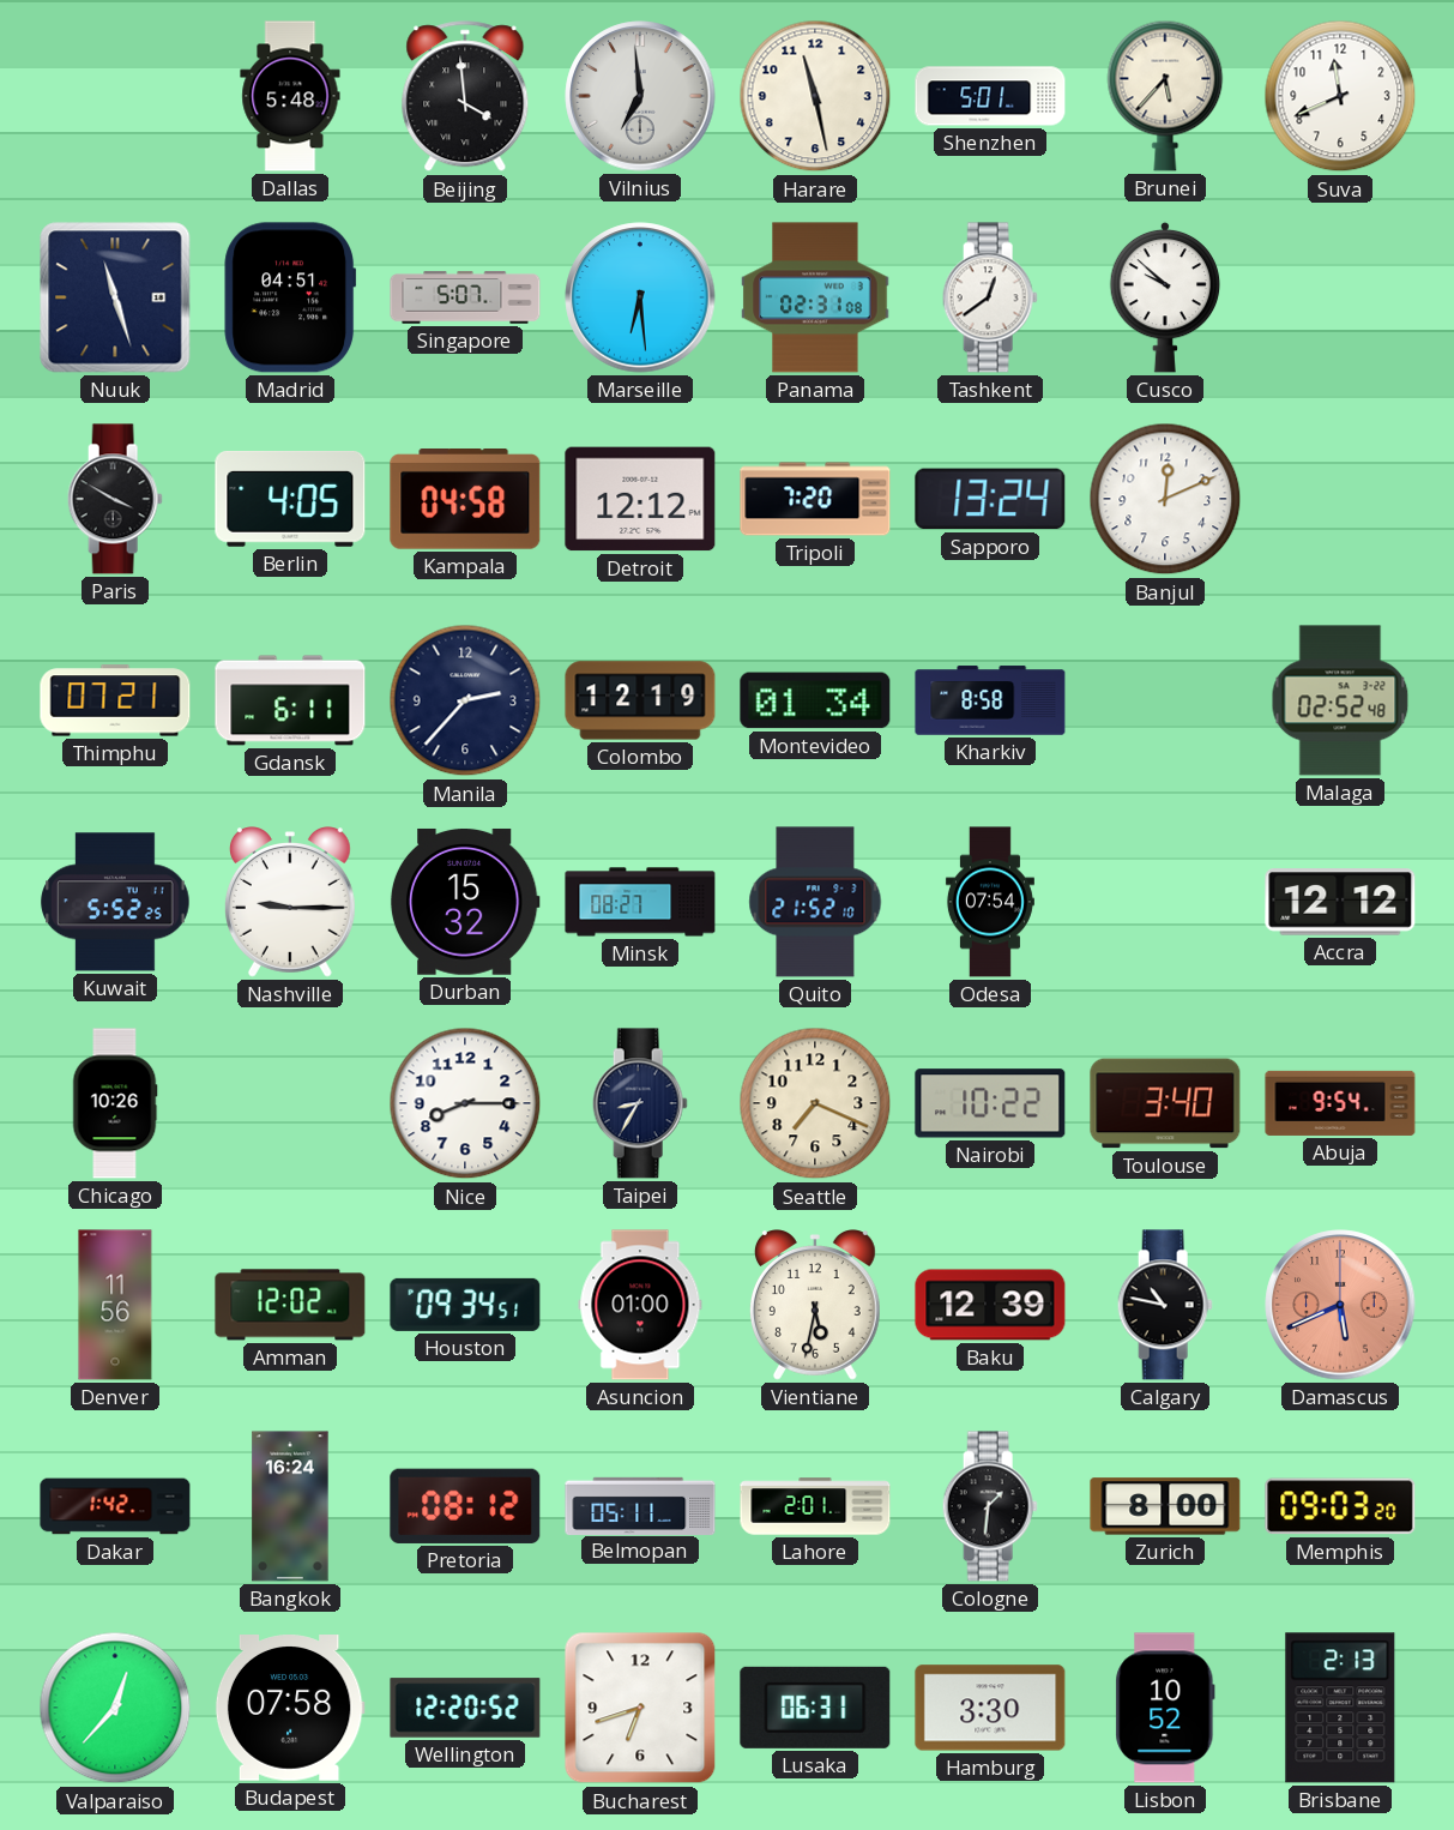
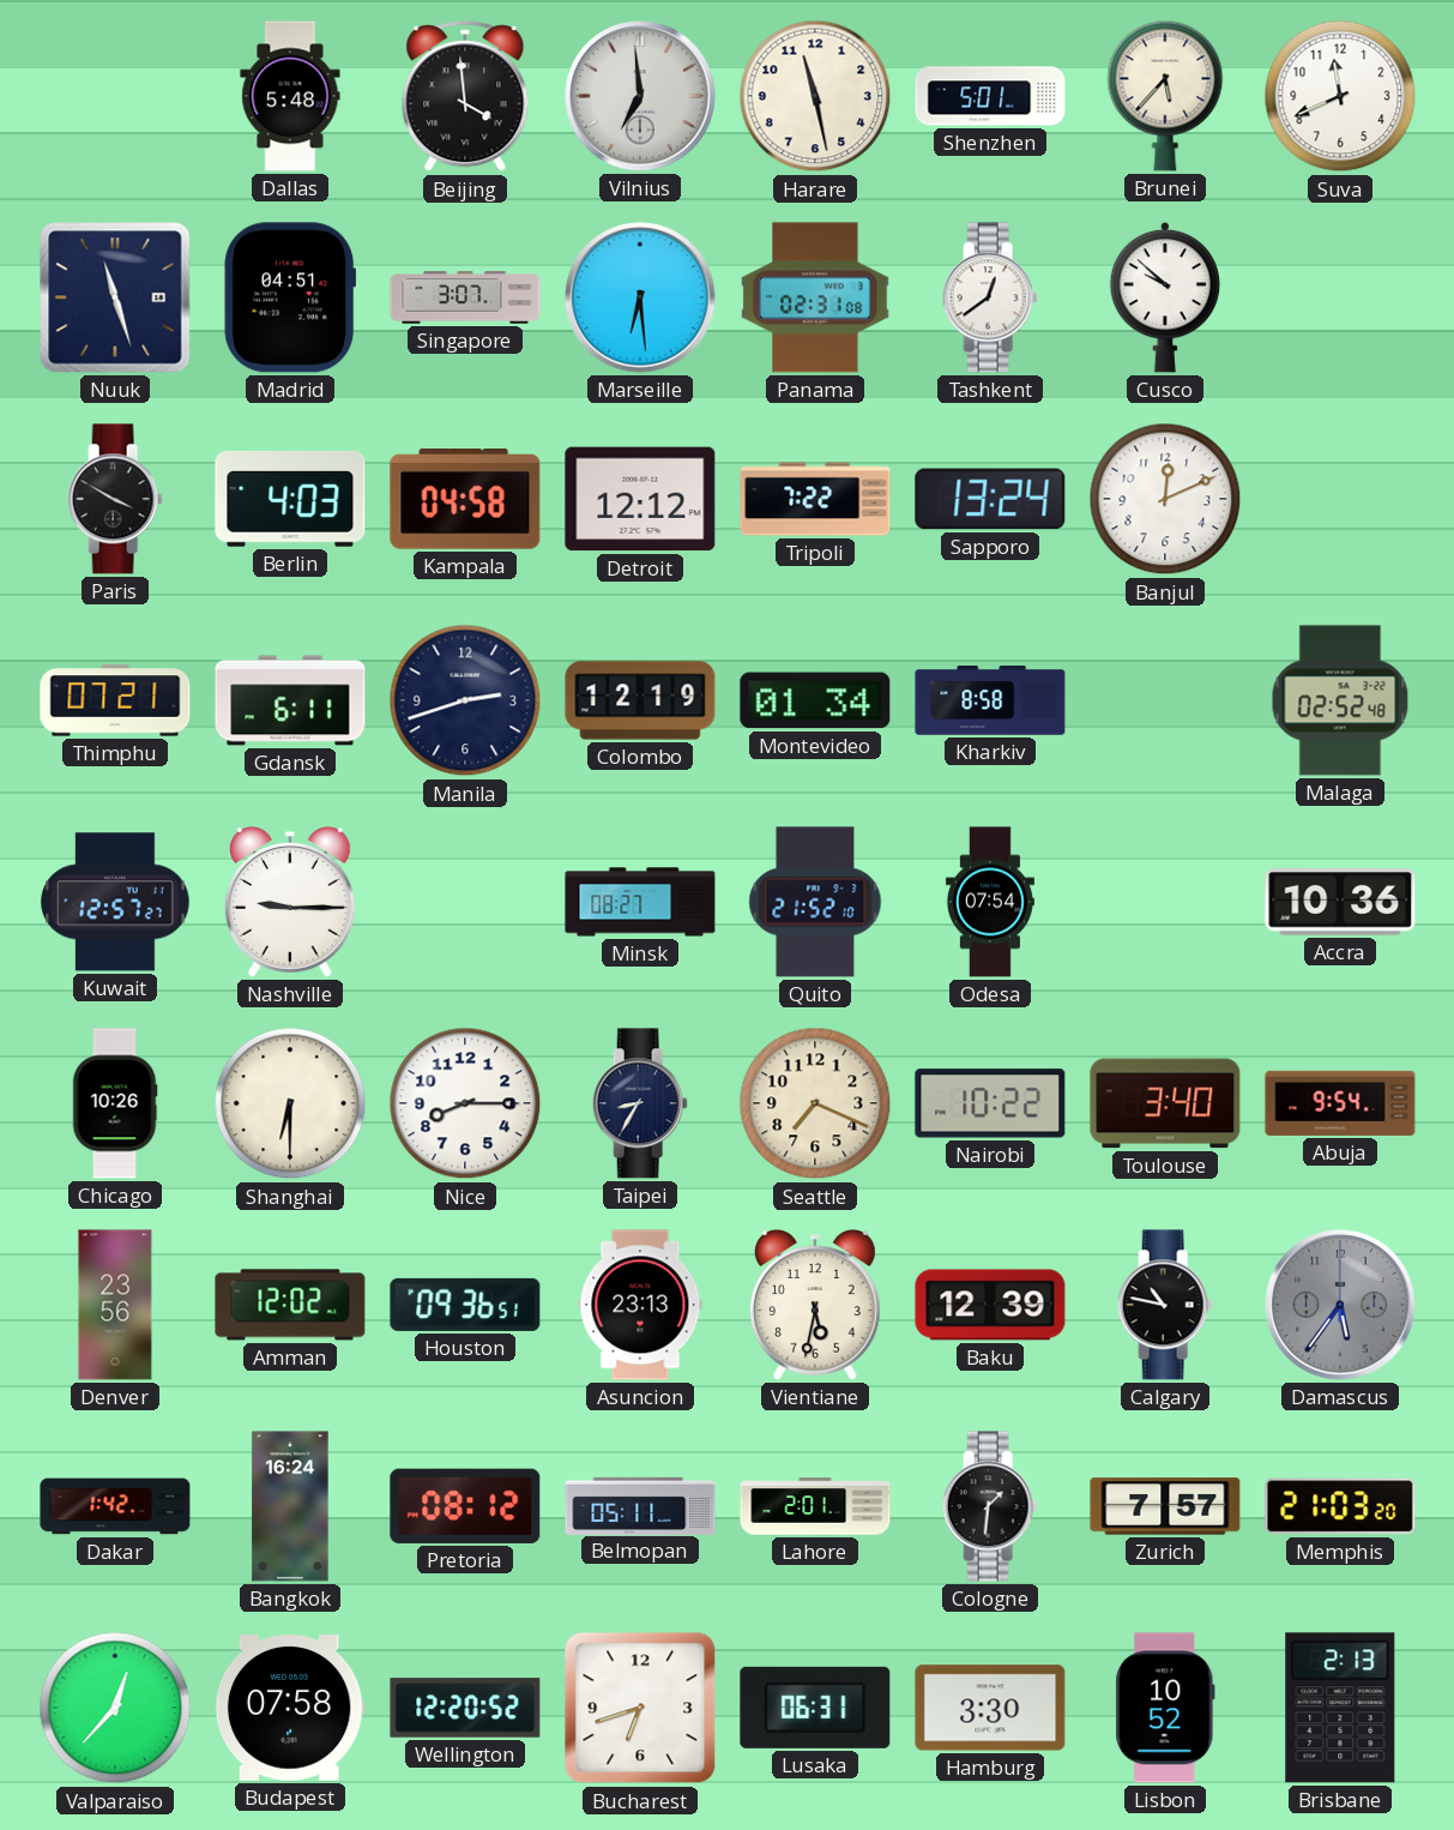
Singapore: 5:07 -> 3:07 (465, 297)
Berlin: 4:05 -> 4:03 (290, 500)
Tripoli: 7:20 -> 7:22 (815, 499)
Manila: 2:37 -> 2:42 (465, 700)
Kuwait: 5:52 -> 12:57 (115, 902)
Durban: 15:32 -> none (465, 902)
Accra: 12:12 -> 10:36 (1340, 902)
Shanghai: none -> 6:30 (290, 1103)
Denver: 11:56 -> 23:56 (115, 1305)
Houston: 09:34 -> 09:36 (465, 1305)
Asuncion: 01:00 -> 23:13 (640, 1305)
Damascus: 5:41 -> 5:36 (1340, 1305)
Damascus dial: salmon -> grey (1340, 1305)
Zurich: 8:00 -> 7:57 (1165, 1506)
Memphis: 09:03 -> 21:03 (1340, 1506)
